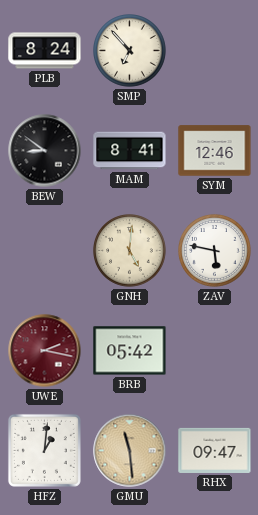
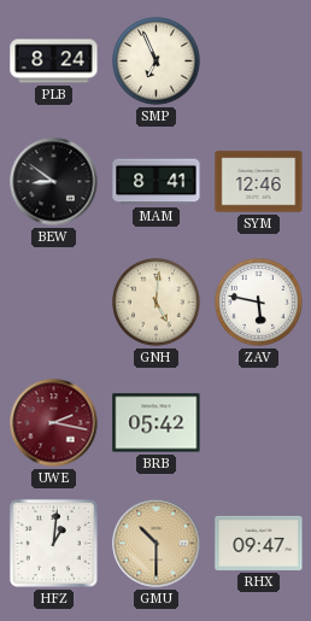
SMP: 6:53 -> 6:56 (157, 61)
GMU: 11:29 -> 10:30 (157, 544)
